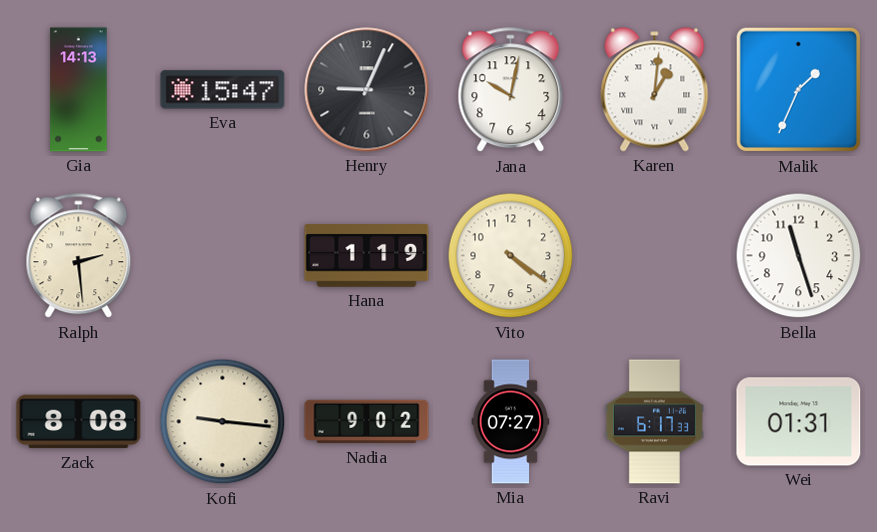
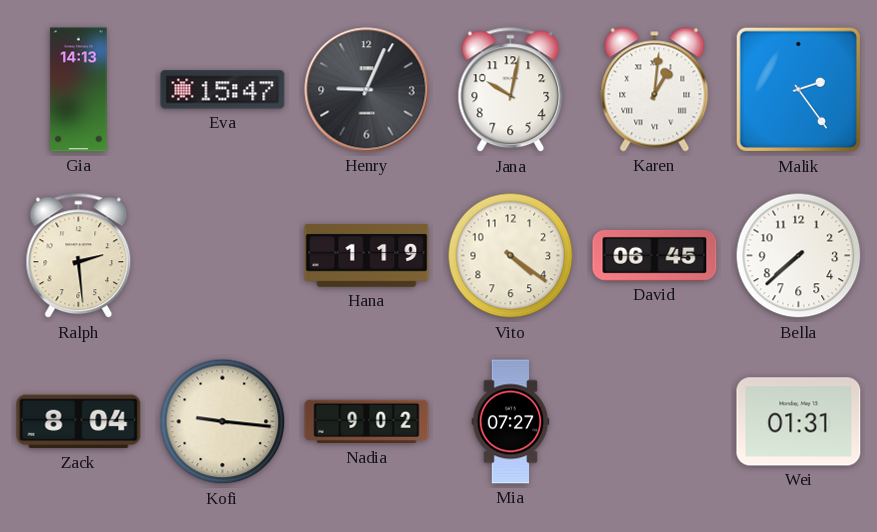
Malik: 1:34 -> 2:24 (799, 90)
David: none -> 06:45 (655, 255)
Bella: 11:27 -> 7:38 (799, 256)
Zack: 8:08 -> 8:04 (79, 422)
Ravi: 6:17 -> none (654, 422)
